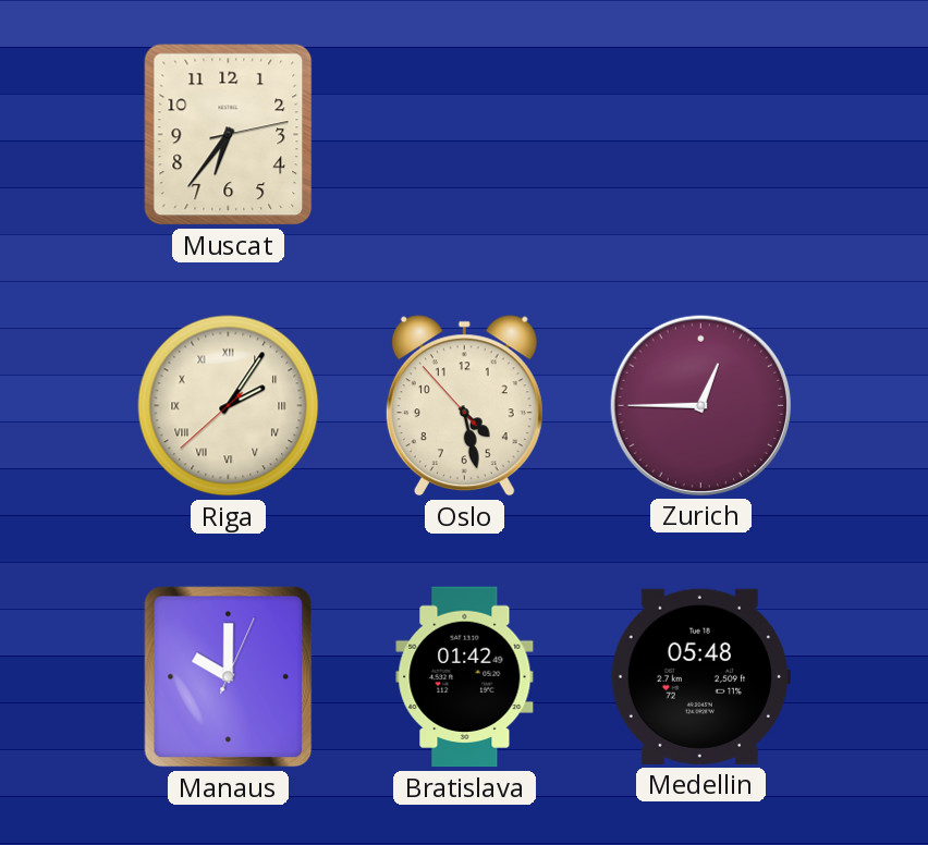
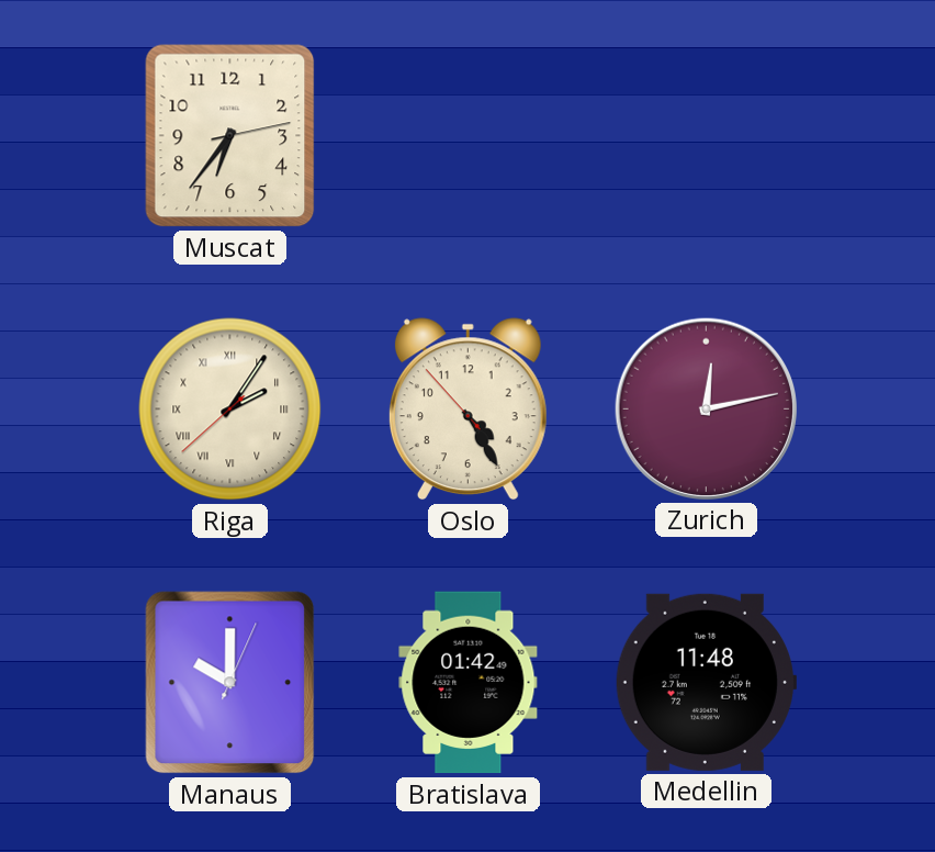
Oslo: 4:27 -> 4:24 (467, 410)
Zurich: 12:45 -> 12:13 (706, 408)
Medellin: 05:48 -> 11:48 (705, 682)
